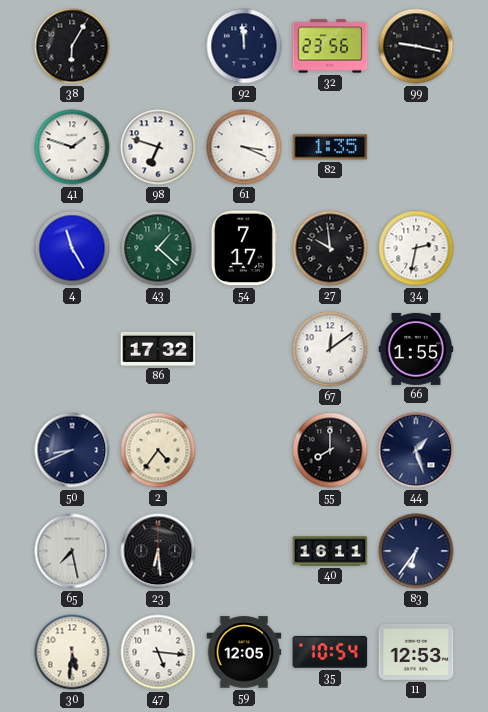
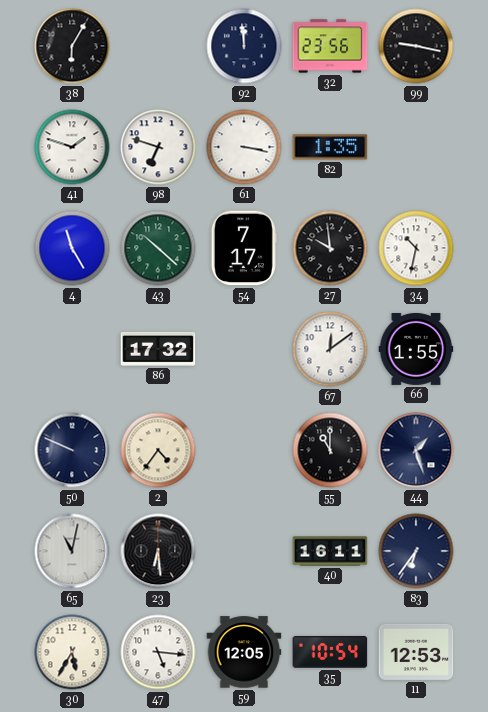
61: 3:19 -> 3:17 (244, 147)
43: 1:22 -> 10:22 (158, 248)
34: 2:32 -> 10:32 (416, 248)
50: 8:41 -> 9:49 (72, 450)
55: 8:00 -> 11:00 (330, 450)
65: 7:28 -> 11:02 (72, 551)
30: 5:31 -> 5:35 (72, 652)
